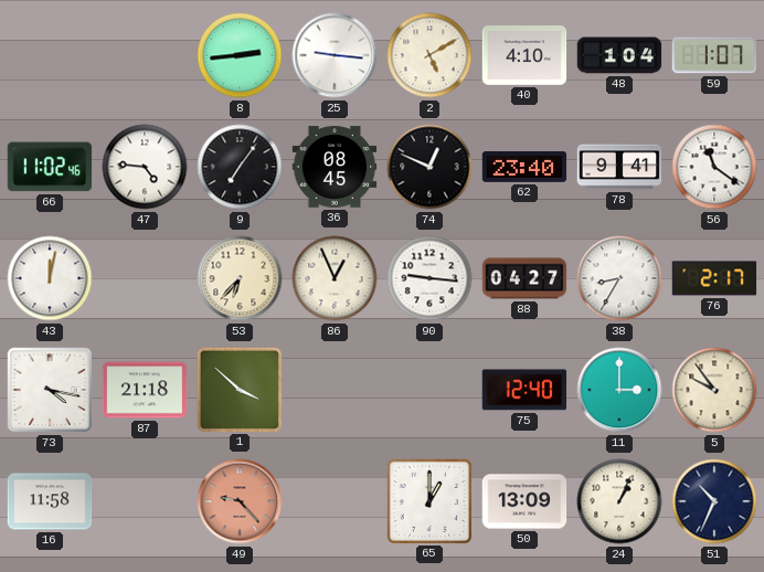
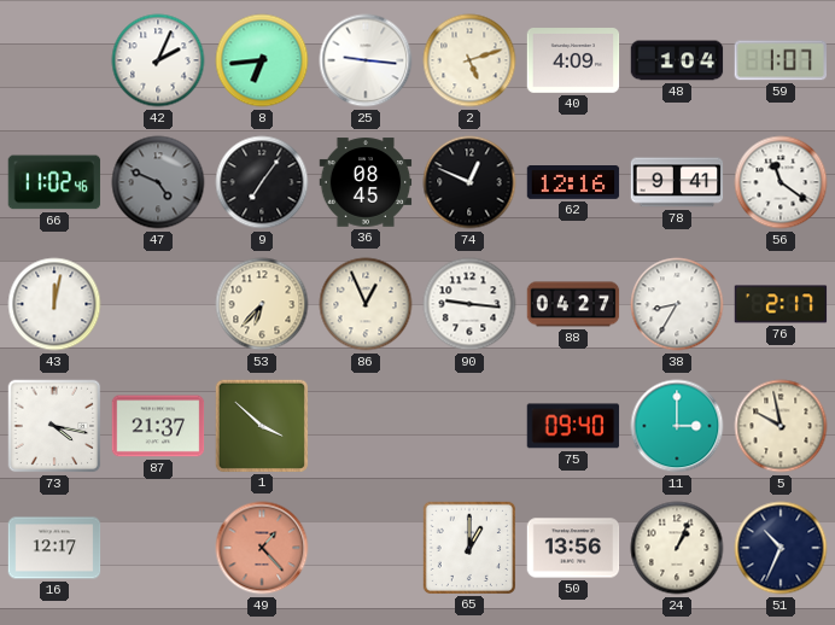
42: none -> 2:04 (158, 60)
8: 2:44 -> 6:44 (262, 60)
2: 5:10 -> 5:12 (469, 60)
40: 4:10 -> 4:09 (573, 62)
47: 4:46 -> 4:49 (158, 182)
47 dial: white -> grey (158, 182)
62: 23:40 -> 12:16 (573, 183)
87: 21:18 -> 21:37 (158, 426)
75: 12:40 -> 09:40 (573, 426)
5: 9:54 -> 9:58 (781, 426)
16: 11:58 -> 12:17 (54, 548)
49: 9:23 -> 1:23 (262, 548)
50: 13:09 -> 13:56 (573, 548)
